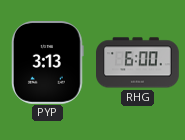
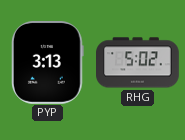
RHG: 6:00 -> 5:02 (138, 63)
